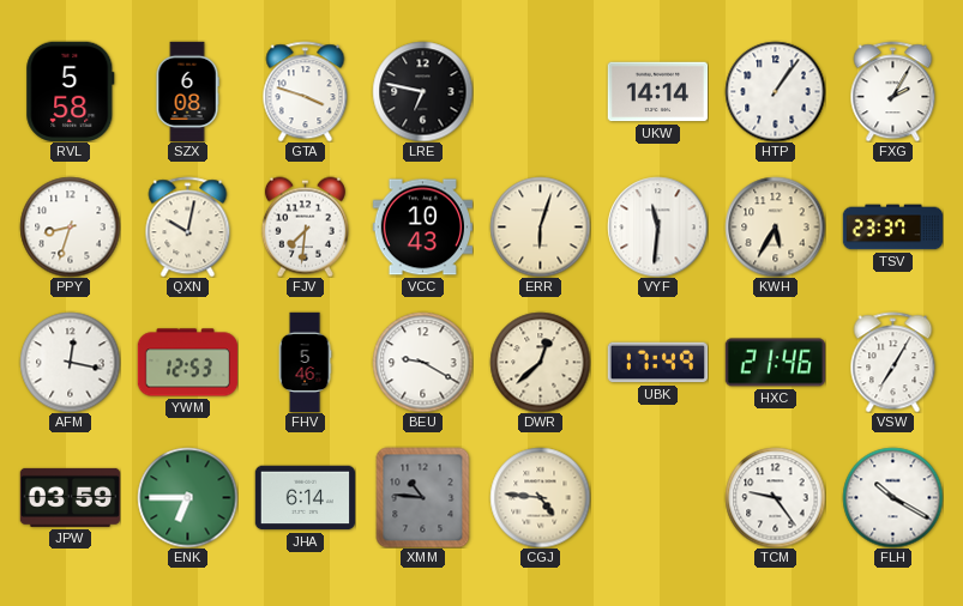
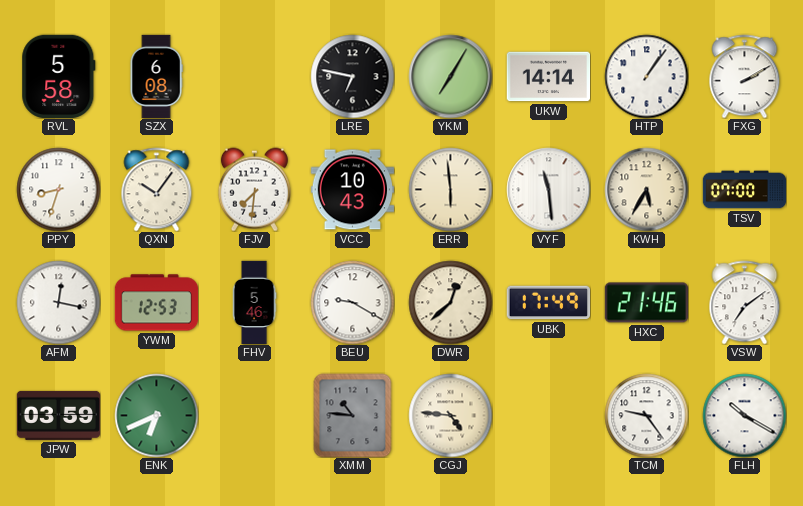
GTA: 3:48 -> none (306, 91)
YKM: none -> 7:05 (450, 76)
FXG: 2:05 -> 2:10 (745, 76)
QXN: 10:02 -> 10:06 (157, 189)
ERR: 6:03 -> 5:59 (450, 189)
VYF: 11:31 -> 11:29 (548, 189)
TSV: 23:37 -> 07:00 (744, 190)
VSW: 7:05 -> 7:09 (745, 302)
ENK: 6:45 -> 6:41 (156, 415)
JHA: 6:14 -> none (305, 498)
